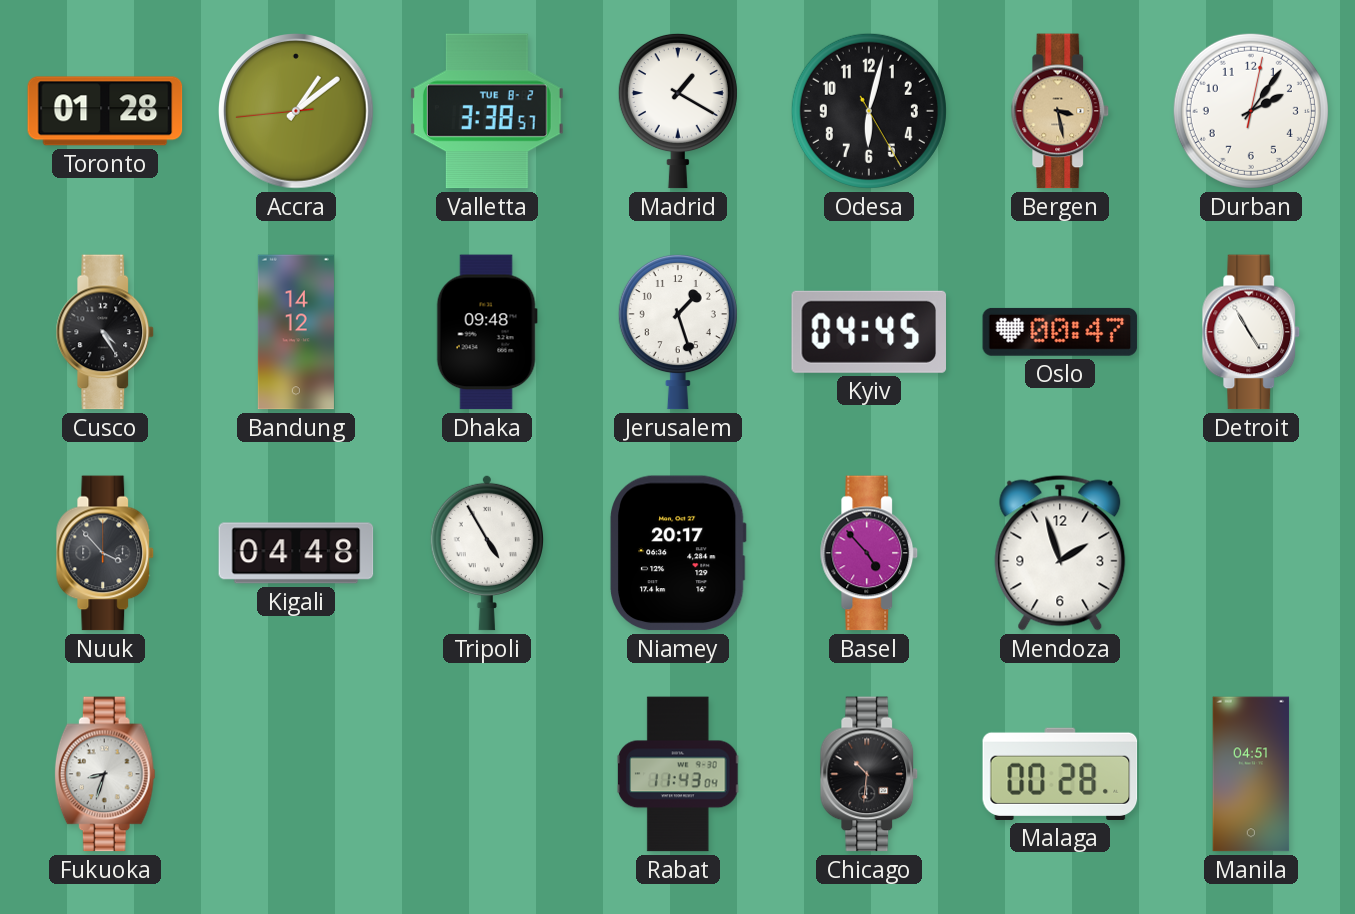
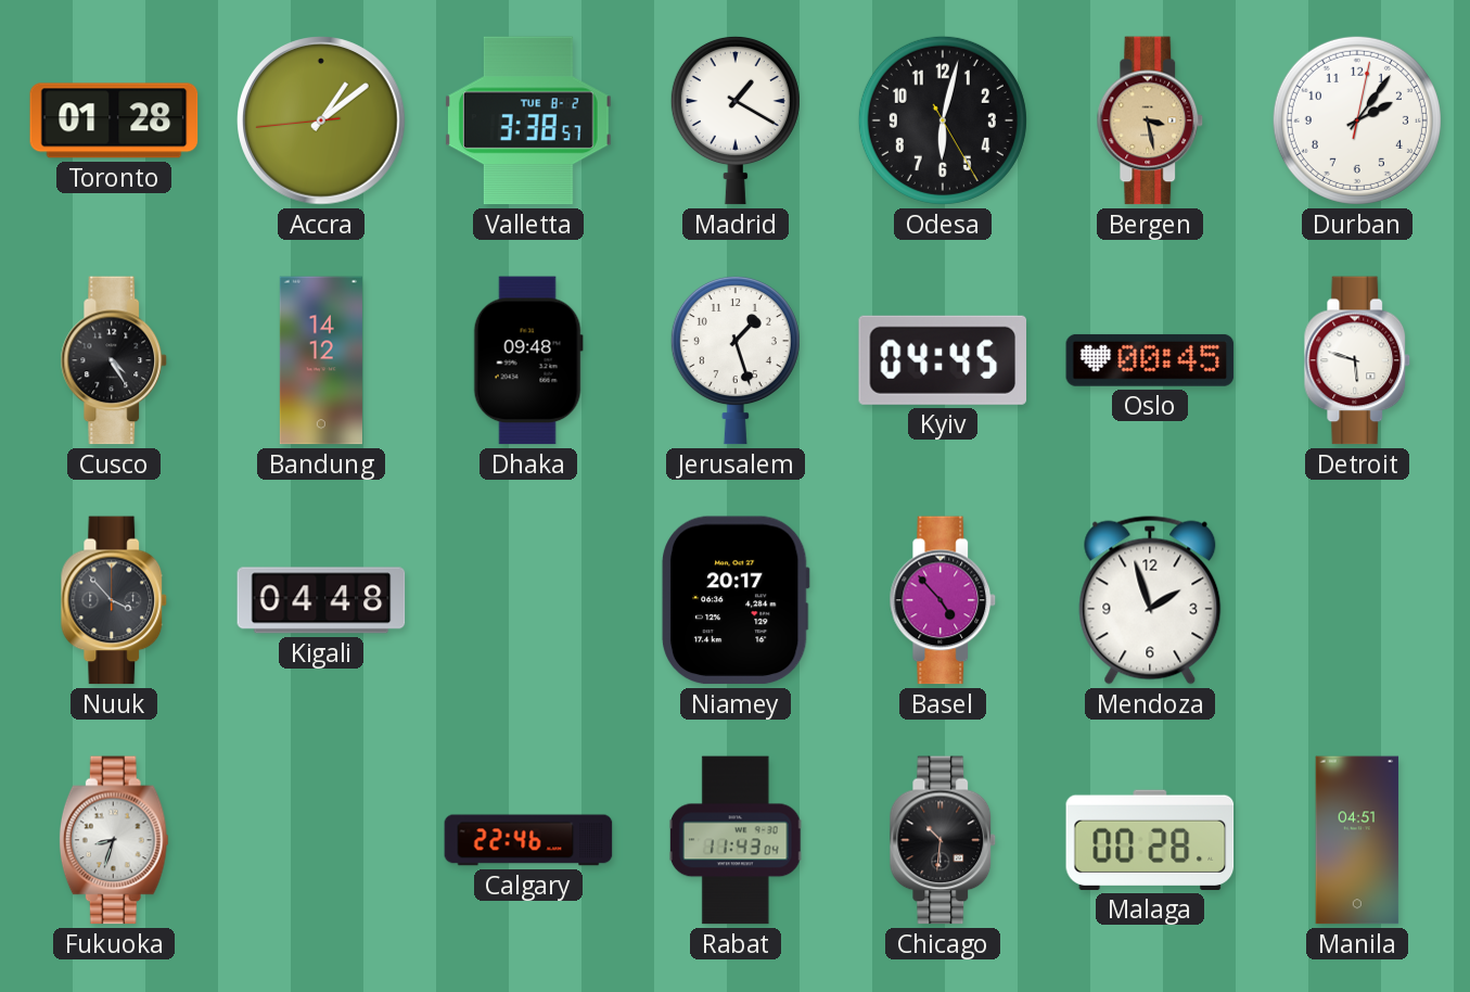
Oslo: 00:47 -> 00:45 (1150, 360)
Detroit: 4:55 -> 5:48 (1357, 360)
Tripoli: 4:55 -> none (487, 553)
Calgary: none -> 22:46 (528, 840)
